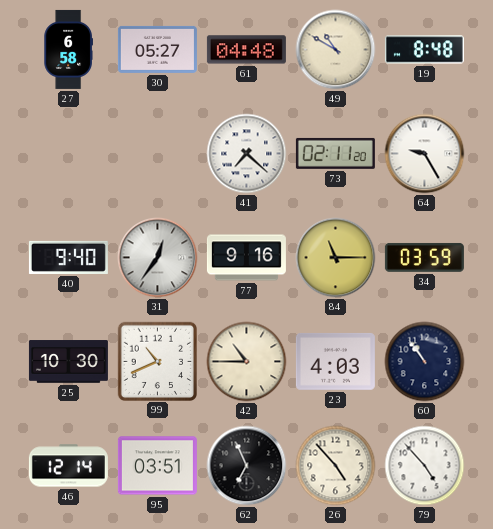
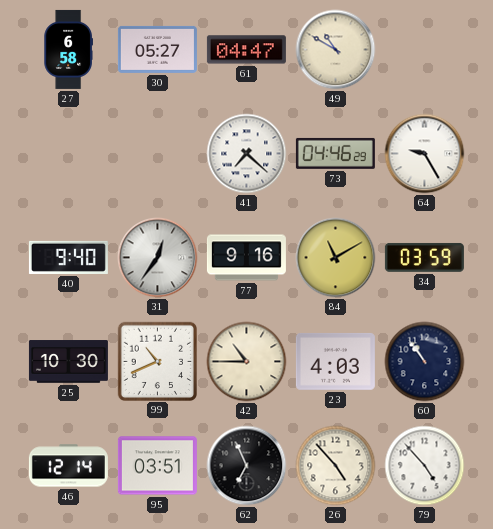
61: 04:48 -> 04:47 (246, 50)
19: 8:48 -> none (424, 50)
73: 02:11 -> 04:46 (335, 153)
84: 11:15 -> 11:10 (336, 258)
